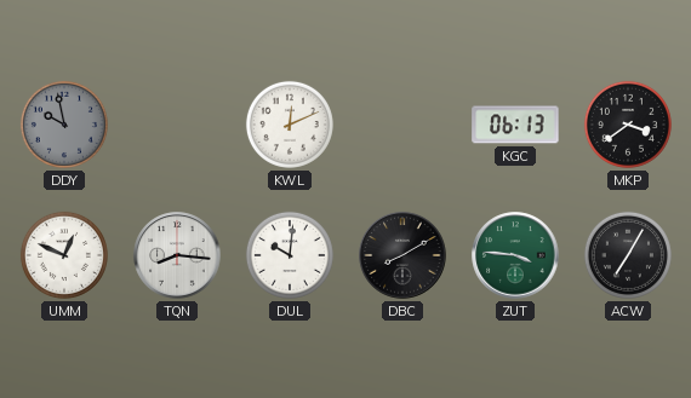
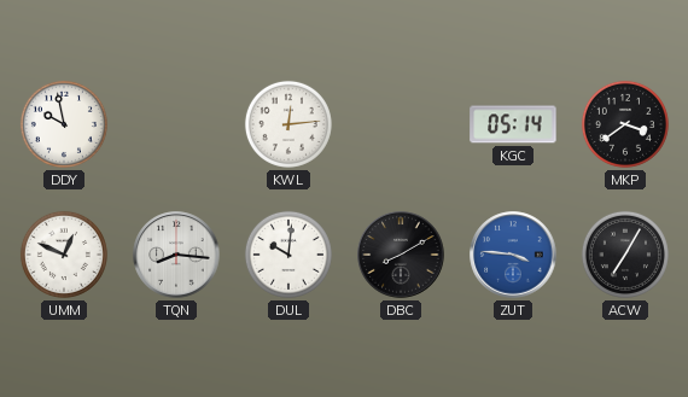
DDY dial: grey -> white (64, 124)
KWL: 12:11 -> 12:14 (288, 124)
KGC: 06:13 -> 05:14 (513, 124)
ZUT dial: green -> blue (513, 255)
